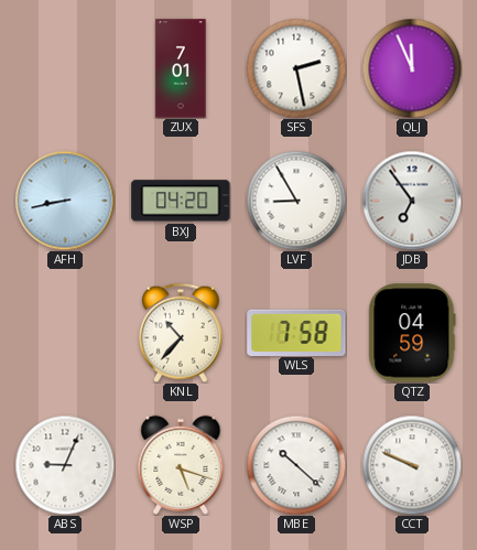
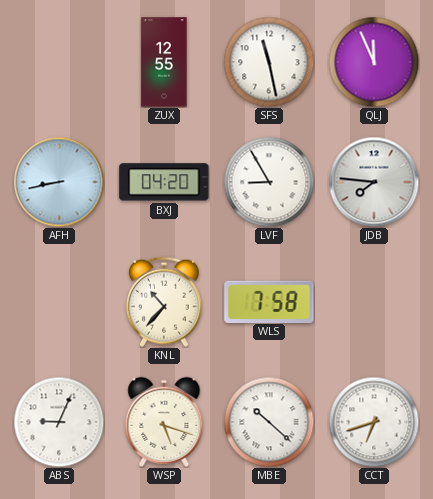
ZUX: 7:01 -> 12:55 (164, 62)
SFS: 2:28 -> 11:28 (269, 62)
JDB: 6:54 -> 7:46 (374, 182)
QTZ: 04:59 -> none (412, 333)
CCT: 9:49 -> 6:42 (374, 422)
